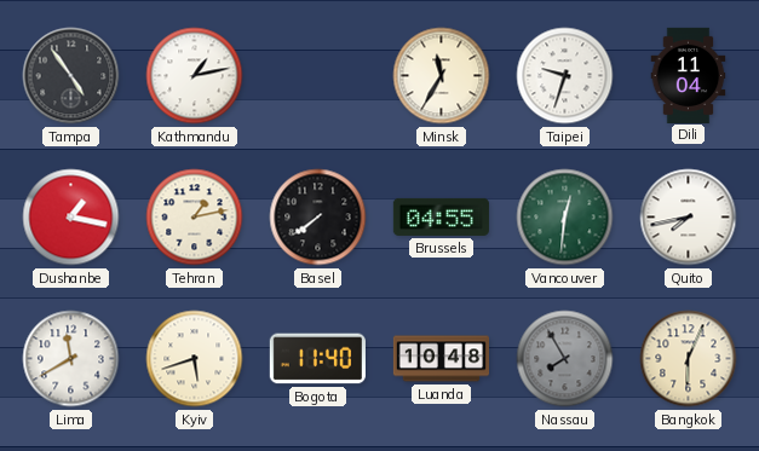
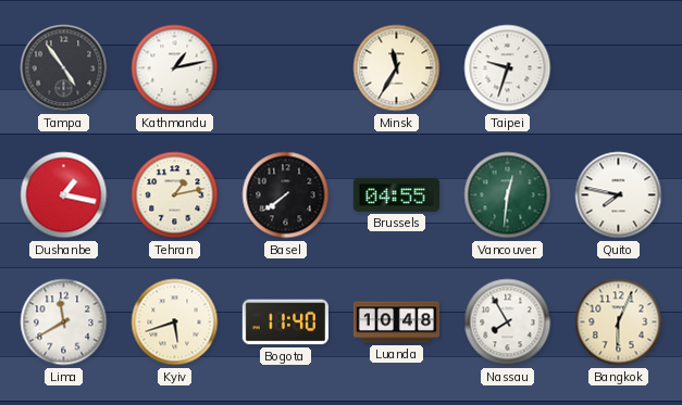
Dili: 11:04 -> none (689, 75)
Quito: 7:43 -> 7:47 (619, 195)
Nassau dial: grey -> white (508, 322)
